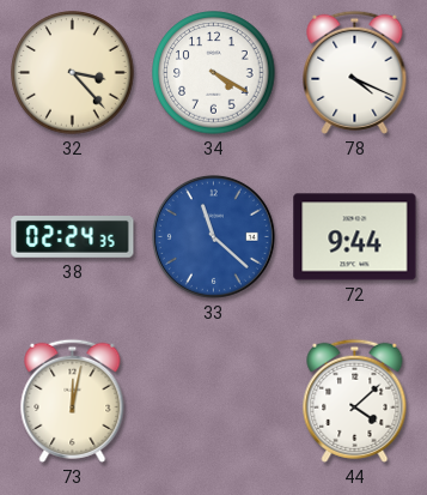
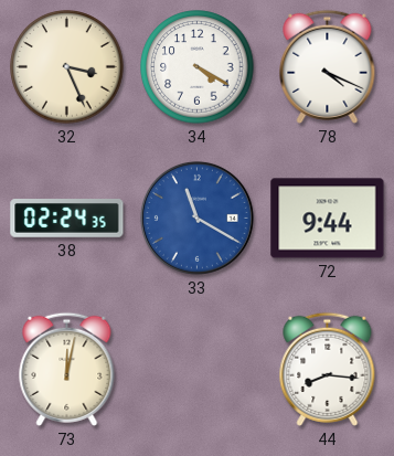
32: 3:23 -> 3:26 (67, 67)
33: 11:22 -> 11:20 (196, 218)
44: 4:08 -> 8:16 (328, 369)
